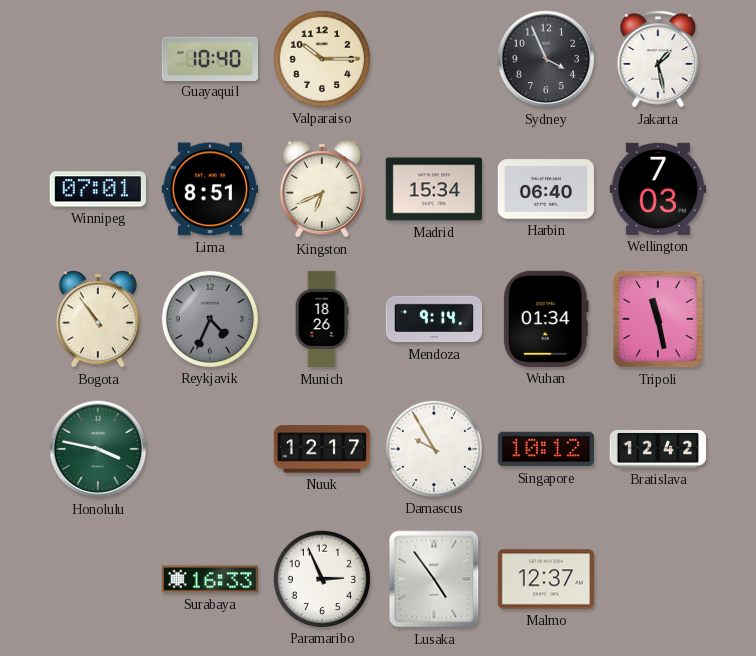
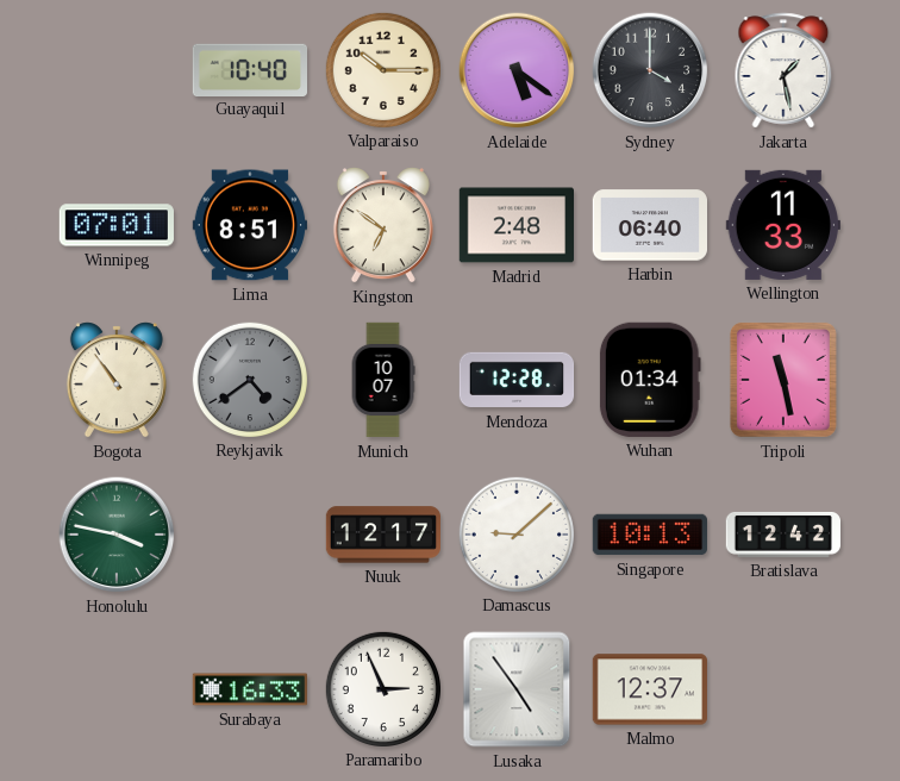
Adelaide: none -> 5:21 (517, 70)
Sydney: 3:56 -> 4:00 (650, 70)
Kingston: 6:41 -> 6:51 (383, 225)
Madrid: 15:34 -> 2:48 (515, 225)
Wellington: 7:03 -> 11:33 (783, 225)
Reykjavik: 4:34 -> 4:39 (249, 379)
Munich: 18:26 -> 10:07 (383, 380)
Mendoza: 9:14 -> 12:28 (517, 380)
Damascus: 9:55 -> 9:08 (515, 533)
Singapore: 10:12 -> 10:13 (649, 535)
